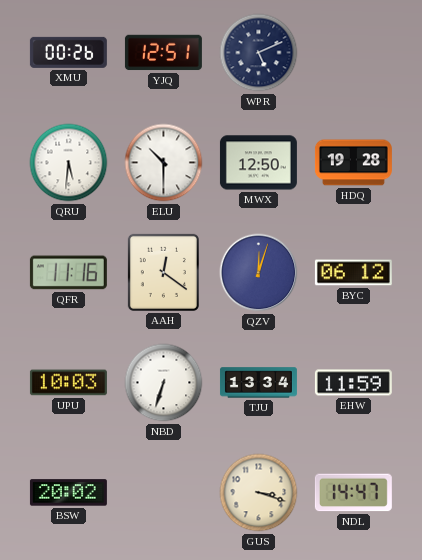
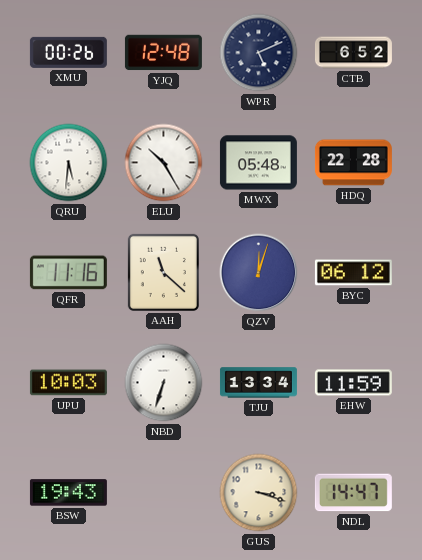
YJQ: 12:51 -> 12:48 (163, 53)
CTB: none -> 6:52 (353, 53)
ELU: 10:30 -> 10:25 (164, 163)
MWX: 12:50 -> 05:48 (258, 163)
HDQ: 19:28 -> 22:28 (353, 163)
AAH: 12:21 -> 11:22 (163, 272)
BSW: 20:02 -> 19:43 (68, 493)
